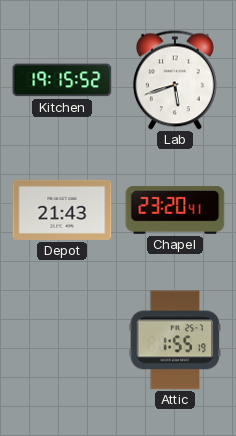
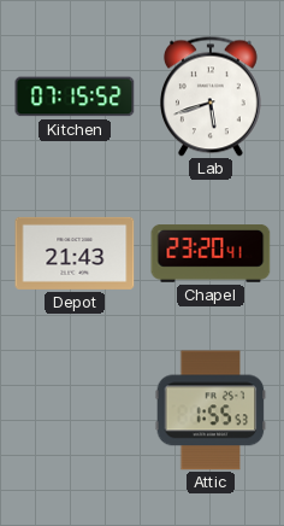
Kitchen: 19:15 -> 07:15 (75, 97)
Attic: 1:55:19 -> 1:55:53 (211, 410)
